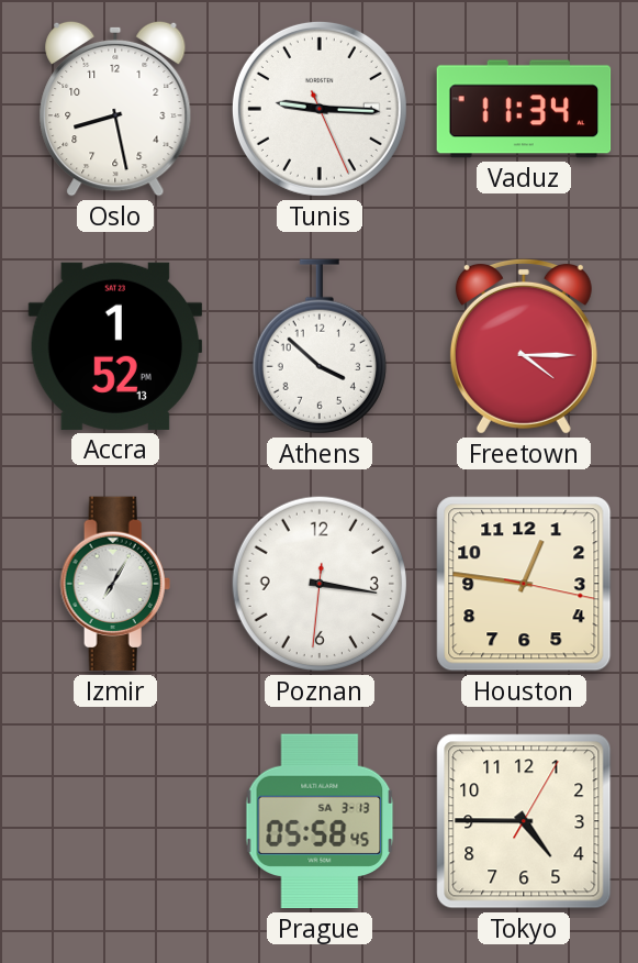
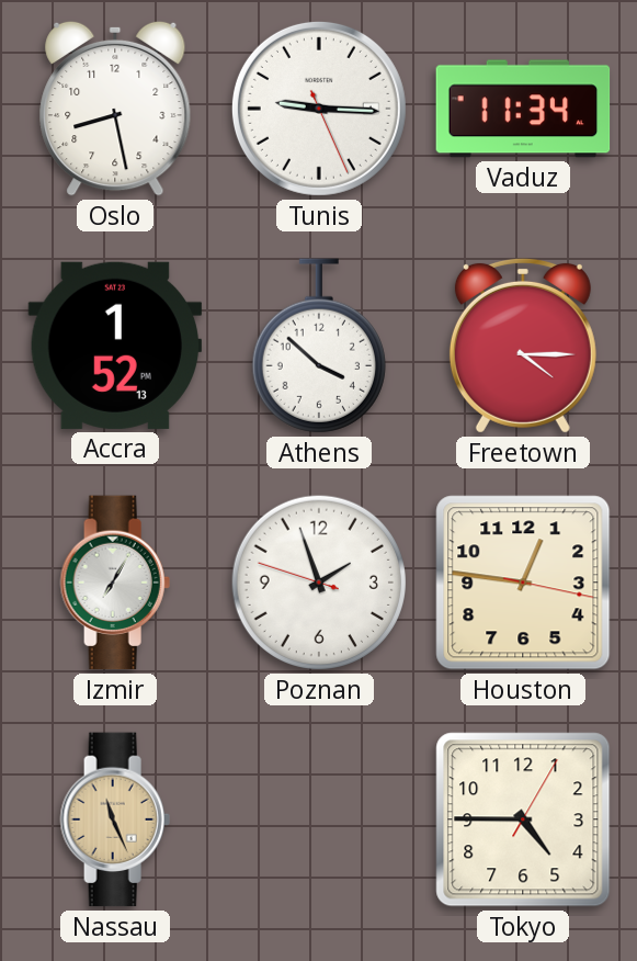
Poznan: 3:16 -> 1:56 (319, 583)
Nassau: none -> 11:26 (115, 819)
Prague: 05:58 -> none (320, 821)
